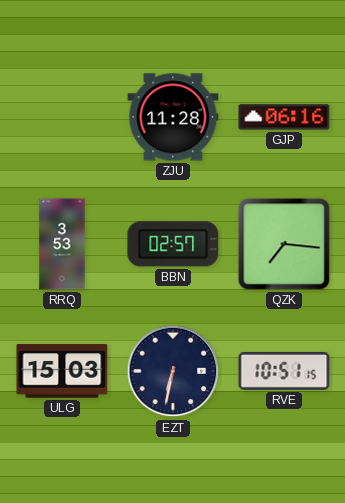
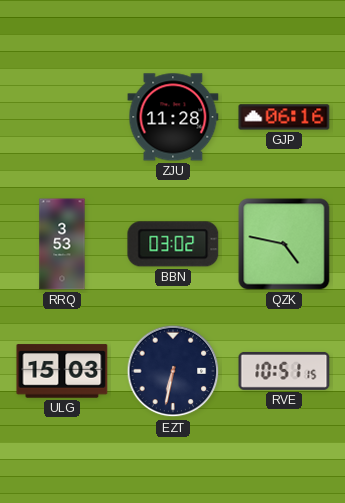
BBN: 02:57 -> 03:02 (173, 244)
QZK: 7:16 -> 4:47 (284, 244)
